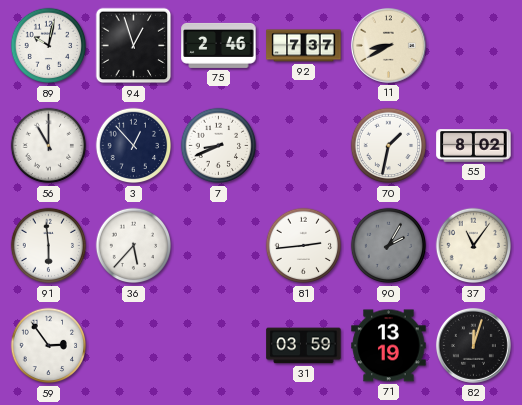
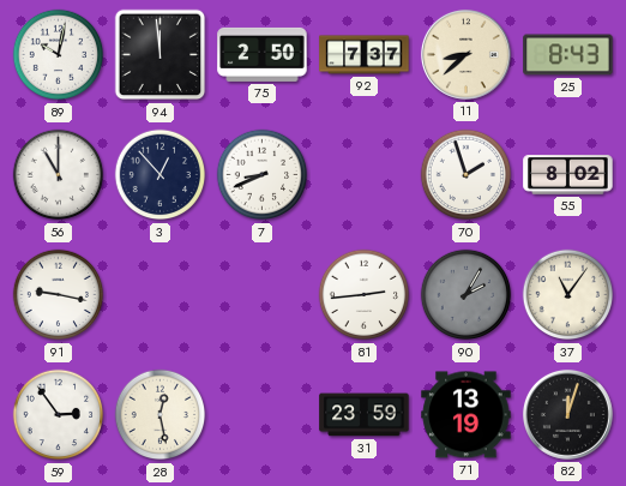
94: 12:57 -> 11:59 (161, 55)
75: 2:46 -> 2:50 (263, 54)
11: 8:40 -> 8:38 (465, 54)
25: none -> 8:43 (568, 55)
70: 1:32 -> 1:57 (467, 175)
91: 5:59 -> 9:17 (59, 295)
36: 5:37 -> none (134, 246)
28: none -> 12:28 (161, 415)
31: 03:59 -> 23:59 (365, 415)
